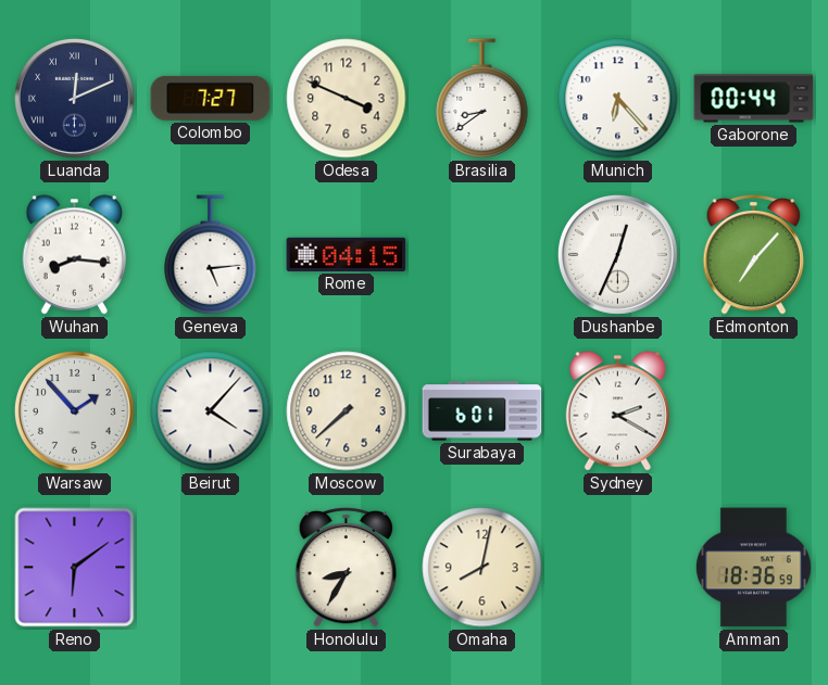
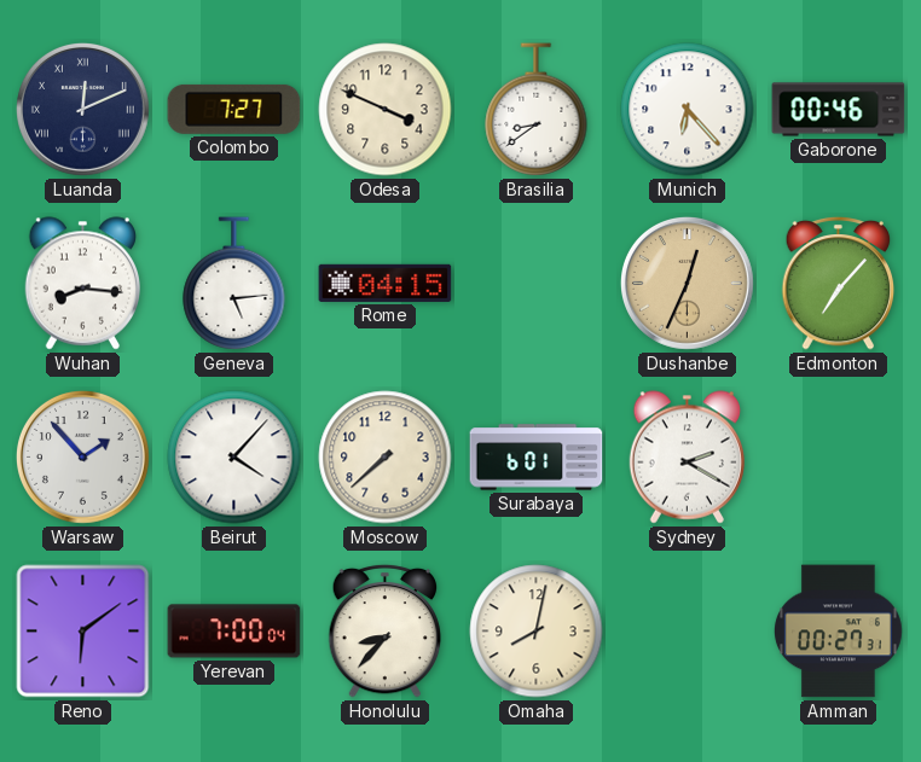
Gaborone: 00:44 -> 00:46 (839, 110)
Dushanbe dial: white -> champagne (687, 283)
Yerevan: none -> 7:00 (234, 632)
Honolulu: 8:35 -> 8:37 (386, 630)
Amman: 18:36 -> 00:27 (838, 632)
